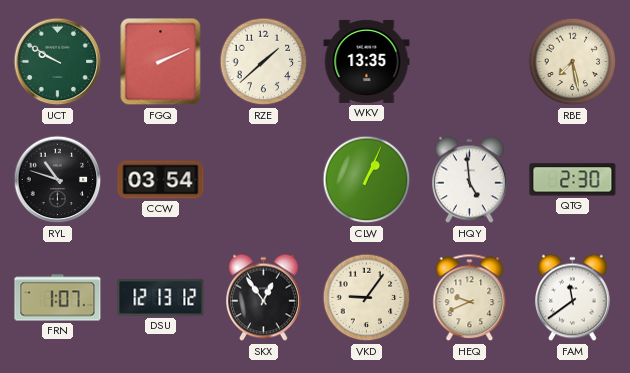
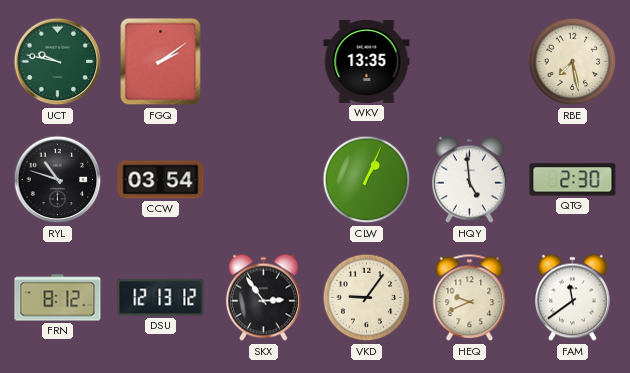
UCT: 9:50 -> 9:47 (58, 62)
FGQ: 2:11 -> 2:09 (161, 62)
RZE: 1:38 -> none (264, 62)
FRN: 1:07 -> 8:12 (58, 298)
SKX: 12:54 -> 2:54 (264, 298)
